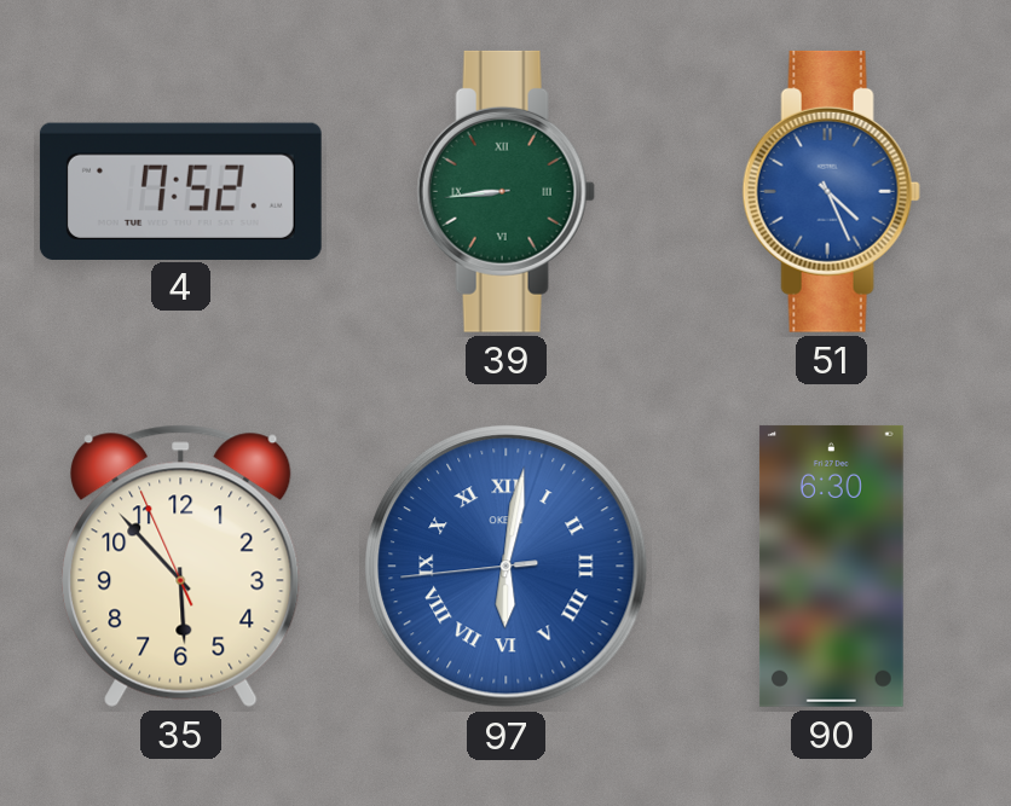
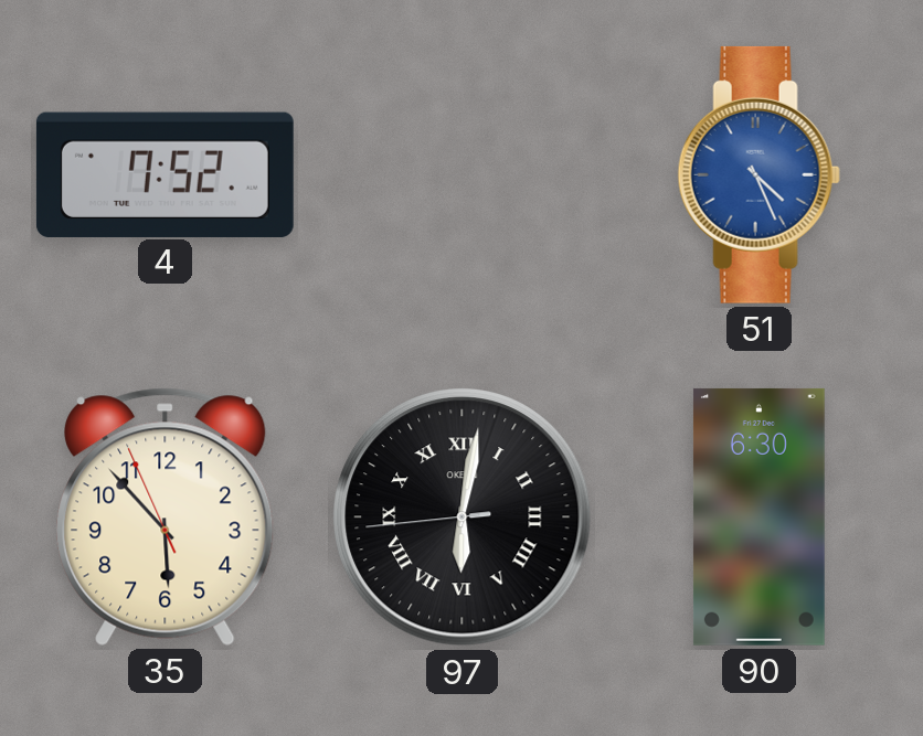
39: 8:44 -> none (505, 191)
97 dial: blue -> black (463, 518)
